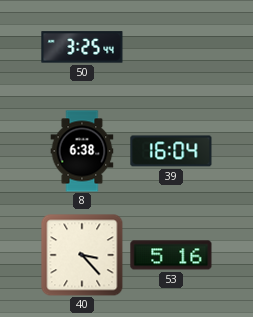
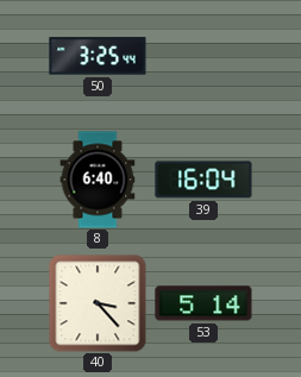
8: 6:38 -> 6:40 (98, 180)
53: 5:16 -> 5:14 (203, 303)
